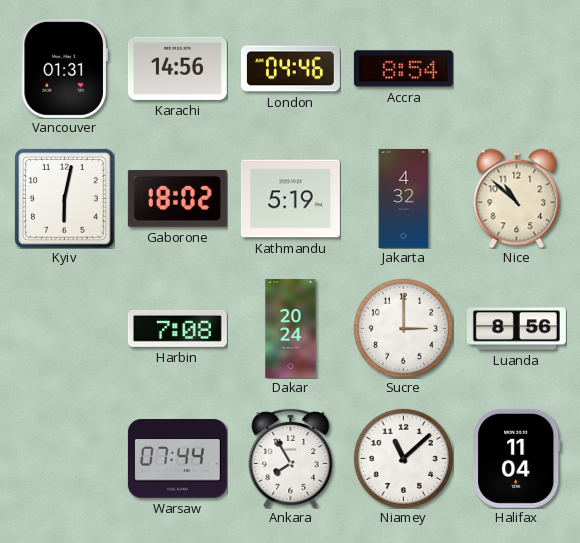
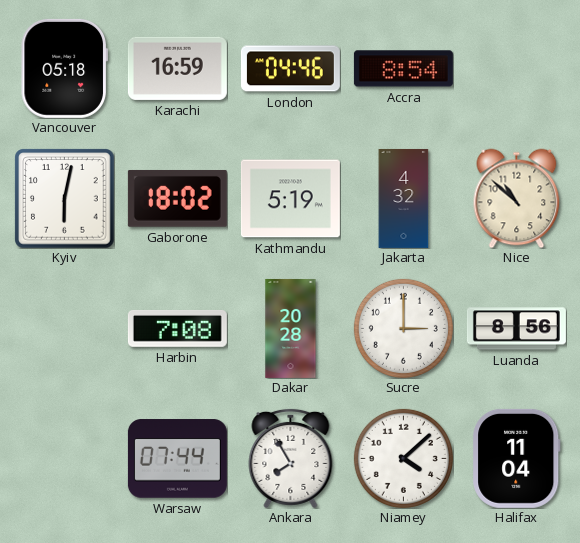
Vancouver: 01:31 -> 05:18 (64, 68)
Karachi: 14:56 -> 16:59 (177, 68)
Dakar: 20:24 -> 20:28 (291, 328)
Niamey: 11:08 -> 4:08 (403, 458)
